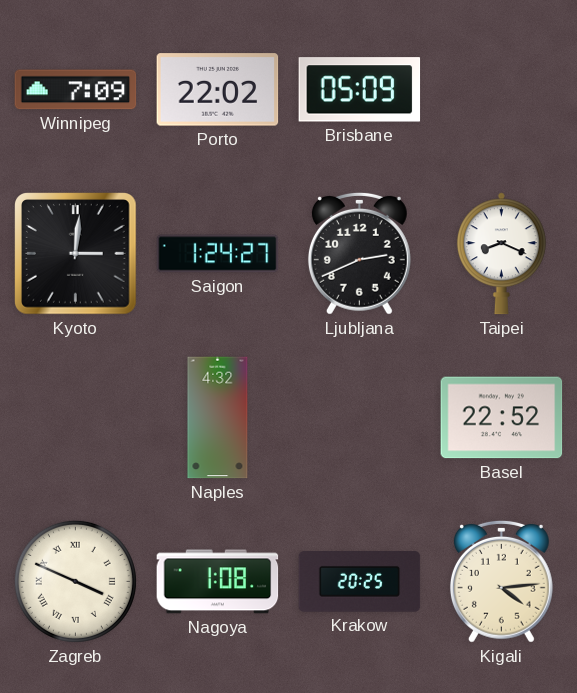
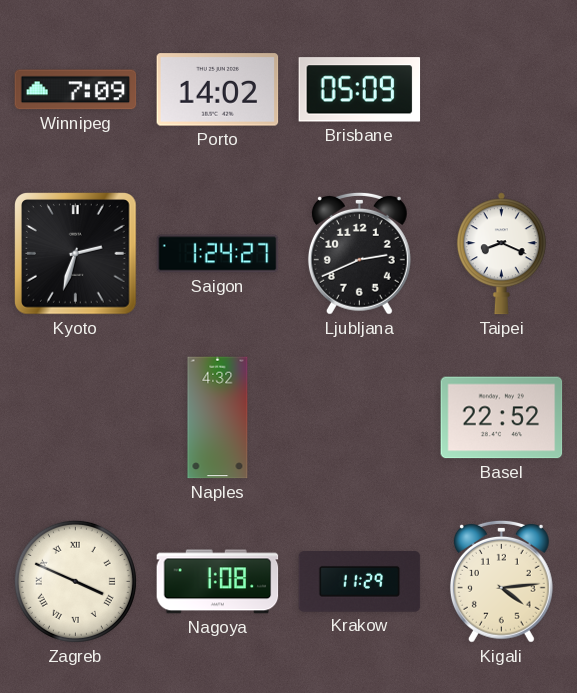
Porto: 22:02 -> 14:02 (218, 90)
Kyoto: 3:01 -> 2:33 (76, 254)
Krakow: 20:25 -> 11:29 (360, 582)
